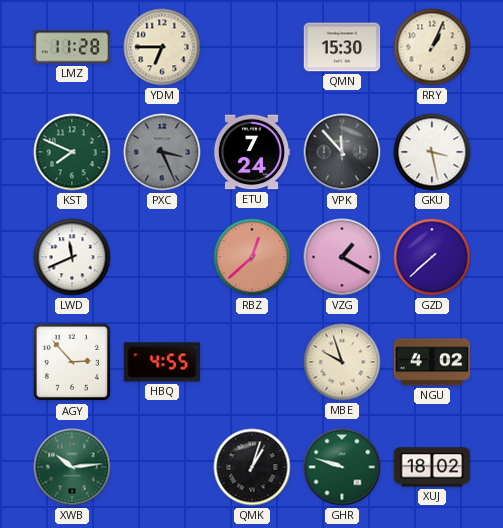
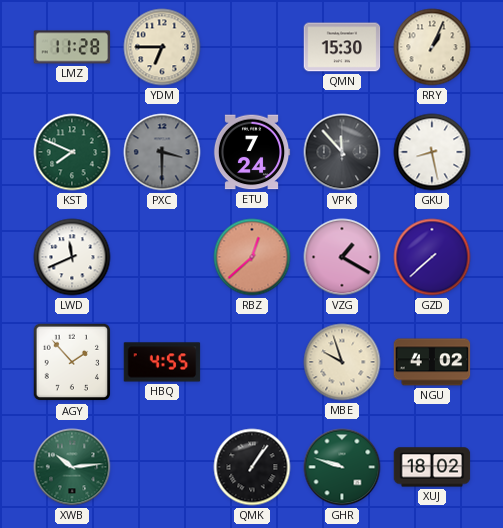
PXC: 3:26 -> 3:30 (162, 152)
GKU: 3:28 -> 8:28 (432, 152)
AGY: 2:53 -> 1:53 (72, 362)
QMK: 1:03 -> 1:06 (252, 467)
